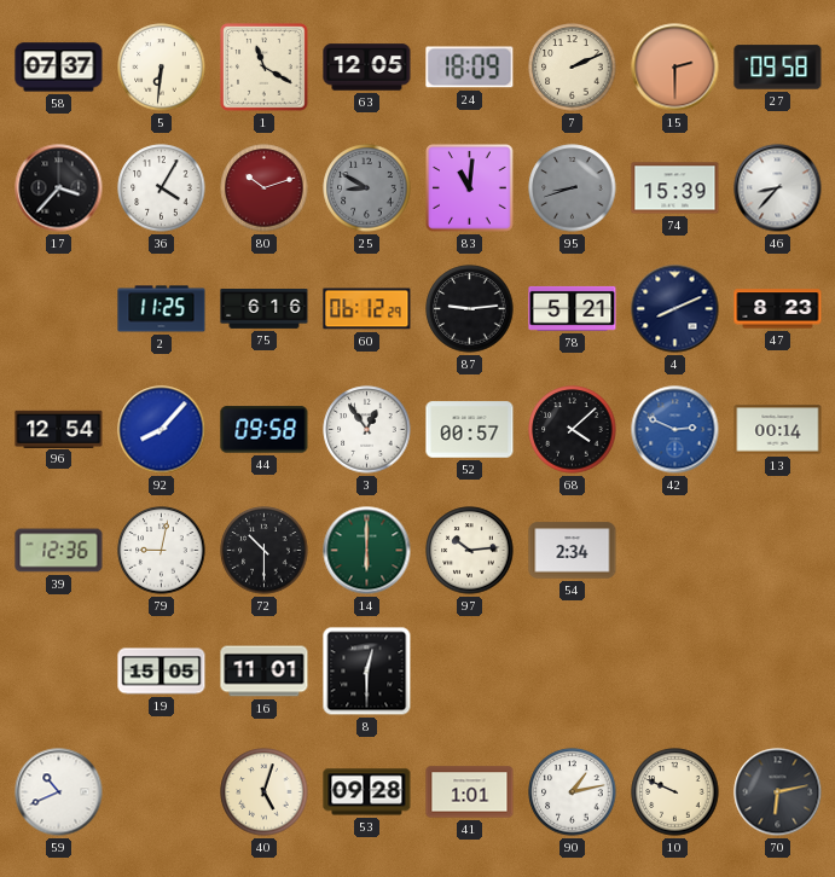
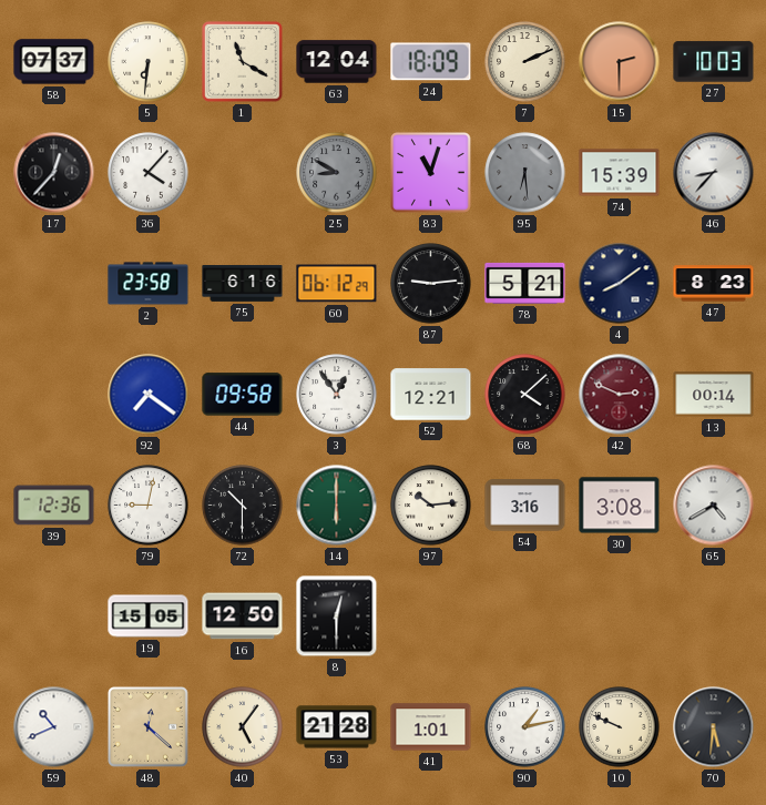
63: 12:05 -> 12:04 (337, 62)
27: 09:58 -> 10:03 (714, 62)
17: 3:37 -> 12:37 (54, 173)
36: 4:05 -> 4:07 (149, 173)
80: 10:12 -> none (265, 188)
83: 11:01 -> 11:03 (431, 173)
95: 8:42 -> 6:29 (525, 173)
2: 11:25 -> 23:58 (149, 284)
4: 8:11 -> 8:09 (620, 284)
96: 12:54 -> none (59, 429)
92: 8:07 -> 7:21 (149, 395)
52: 00:57 -> 12:21 (431, 395)
42 dial: blue -> burgundy (620, 395)
54: 2:34 -> 3:16 (525, 506)
30: none -> 3:08 (620, 506)
65: none -> 4:40 (714, 506)
16: 11:01 -> 12:50 (243, 617)
48: none -> 12:22 (149, 727)
40: 5:03 -> 5:06 (243, 727)
53: 09:28 -> 21:28 (337, 727)
70: 6:13 -> 5:31 (714, 727)
